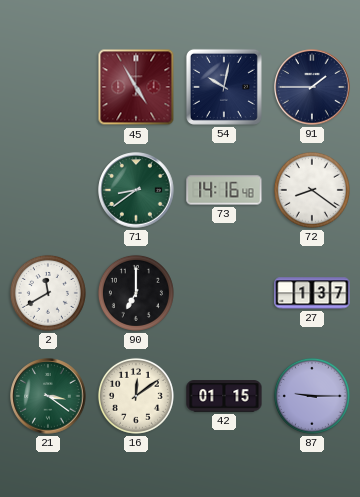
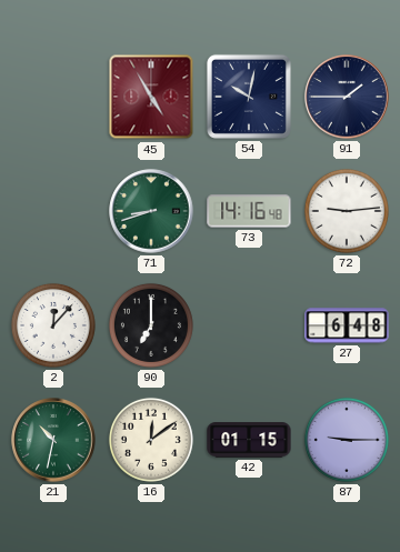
71: 8:39 -> 8:42 (151, 211)
72: 8:21 -> 9:14 (347, 211)
2: 11:40 -> 12:07 (53, 325)
27: 1:37 -> 6:48 (347, 325)
21: 3:21 -> 10:32 (53, 440)
